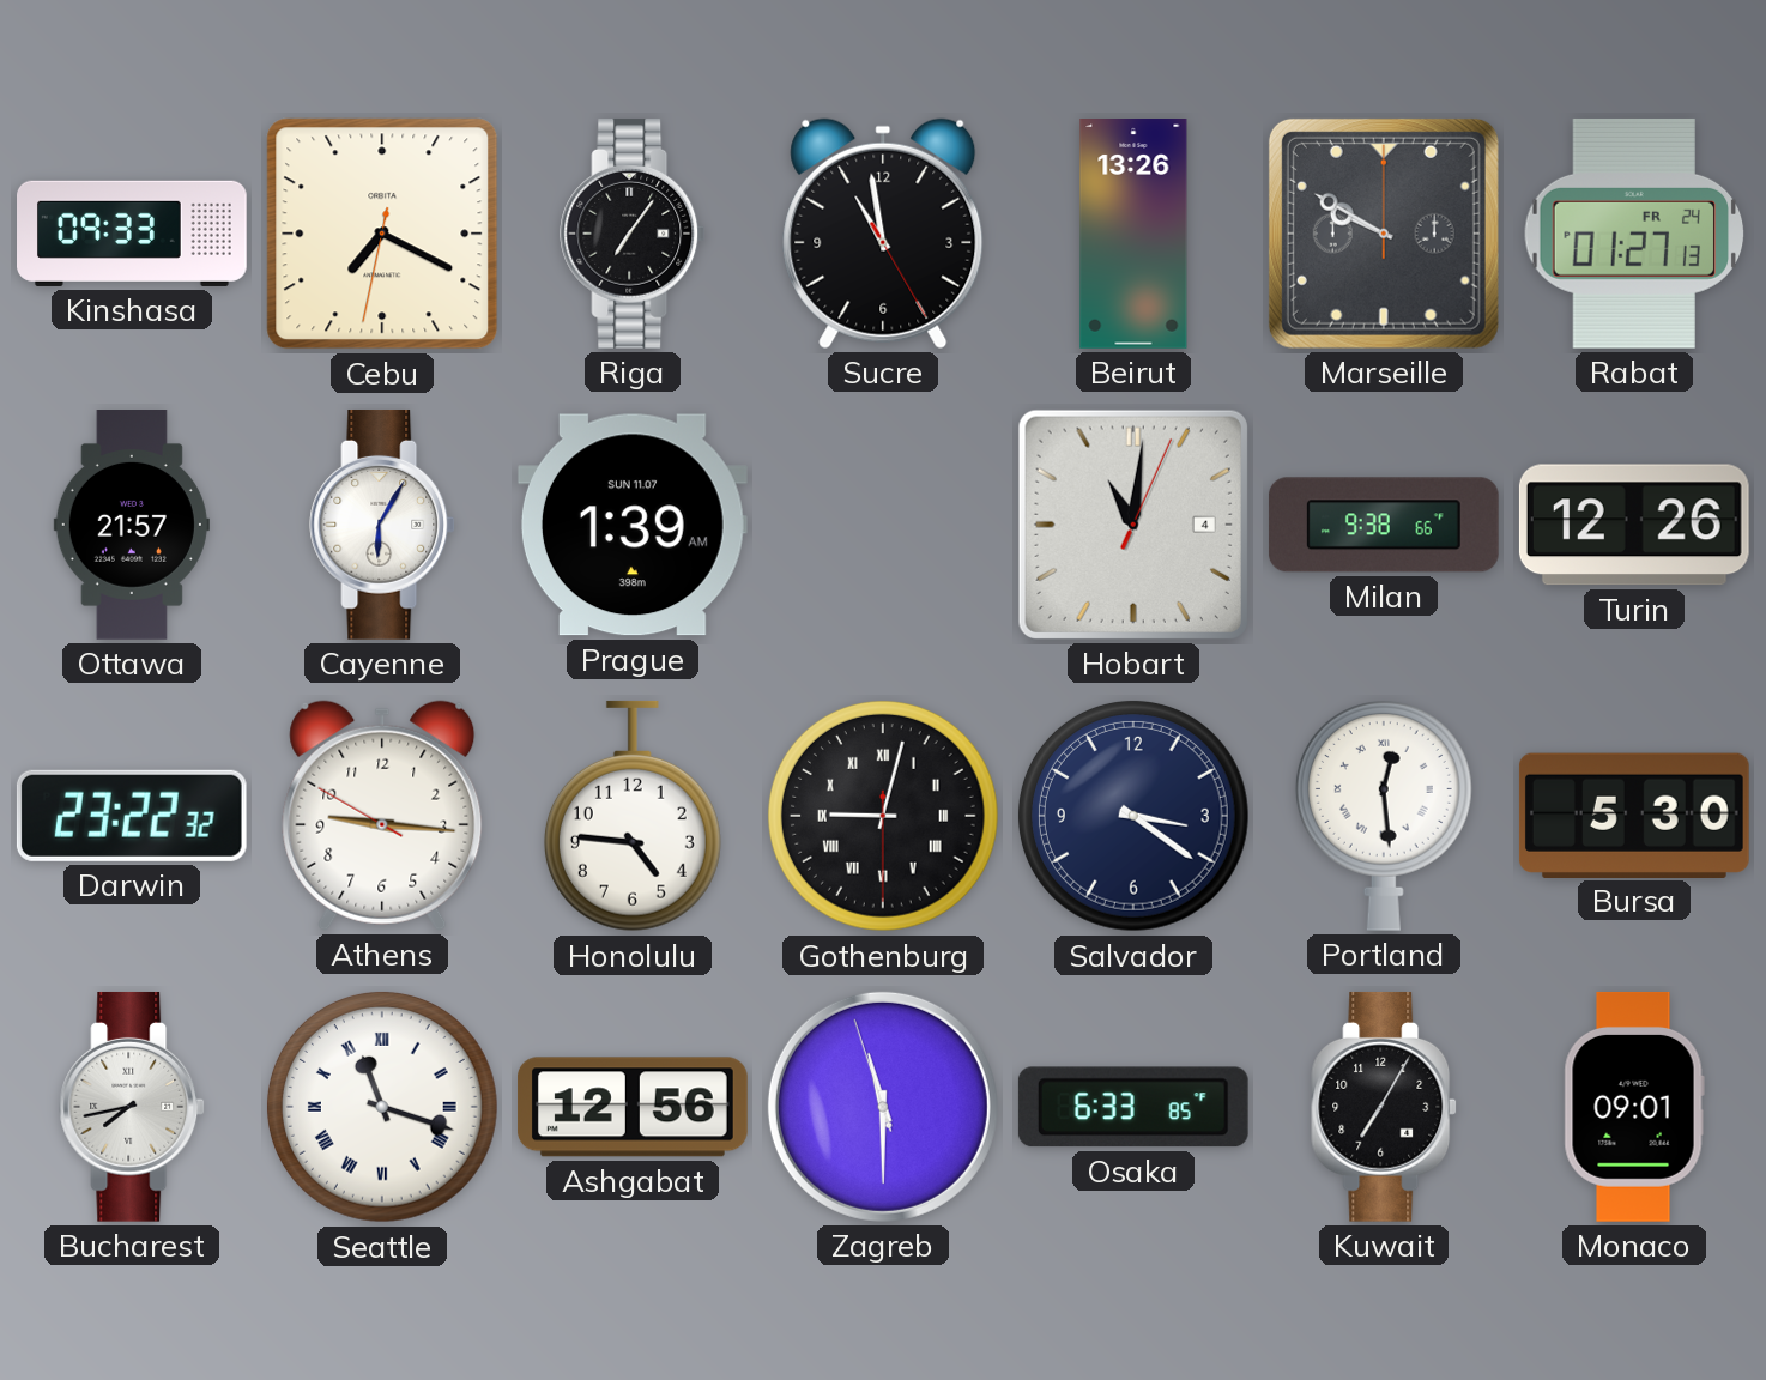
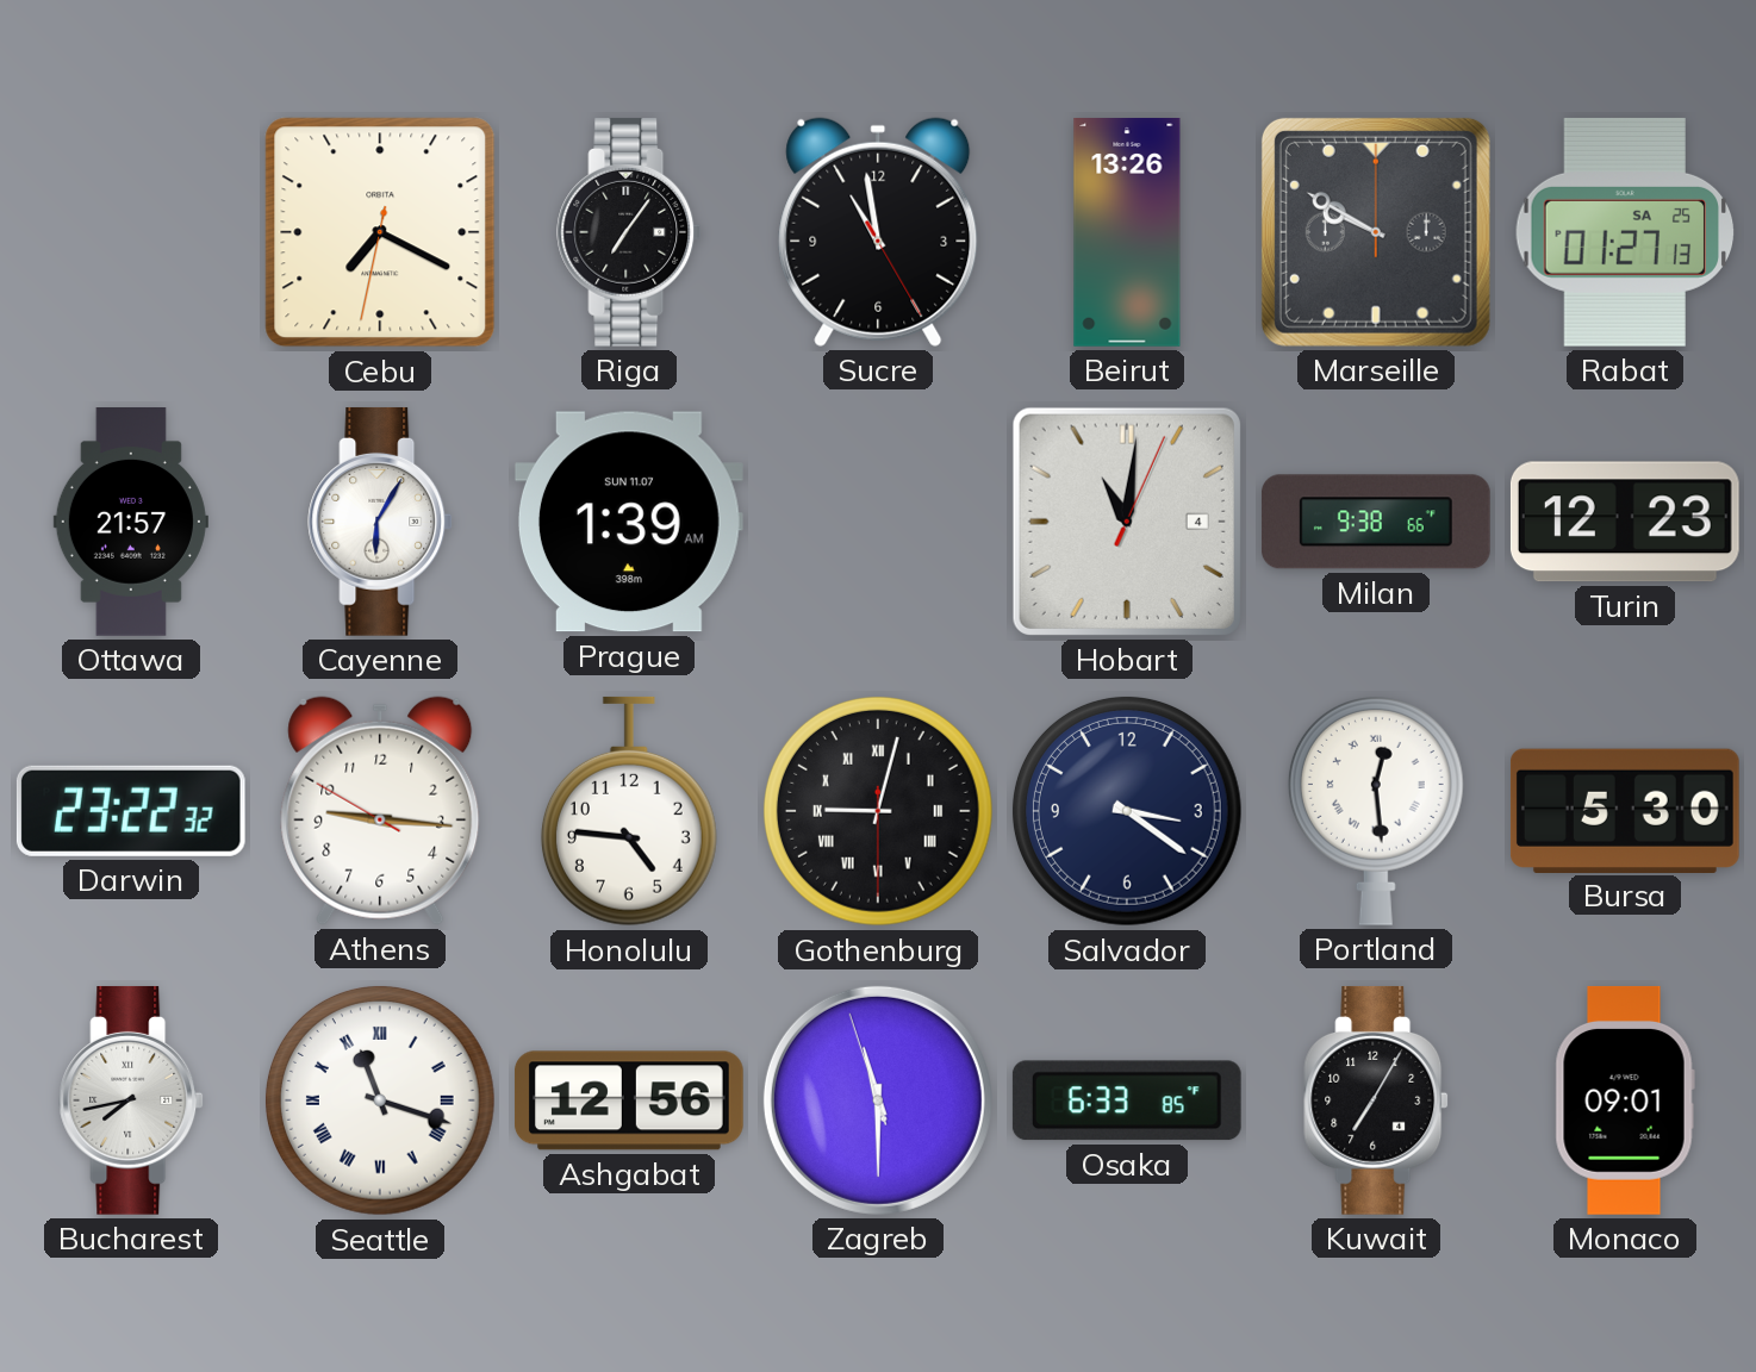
Kinshasa: 09:33 -> none (133, 234)
Rabat date: FR 24 -> SA 25 (1625, 232)
Turin: 12:26 -> 12:23 (1625, 522)
